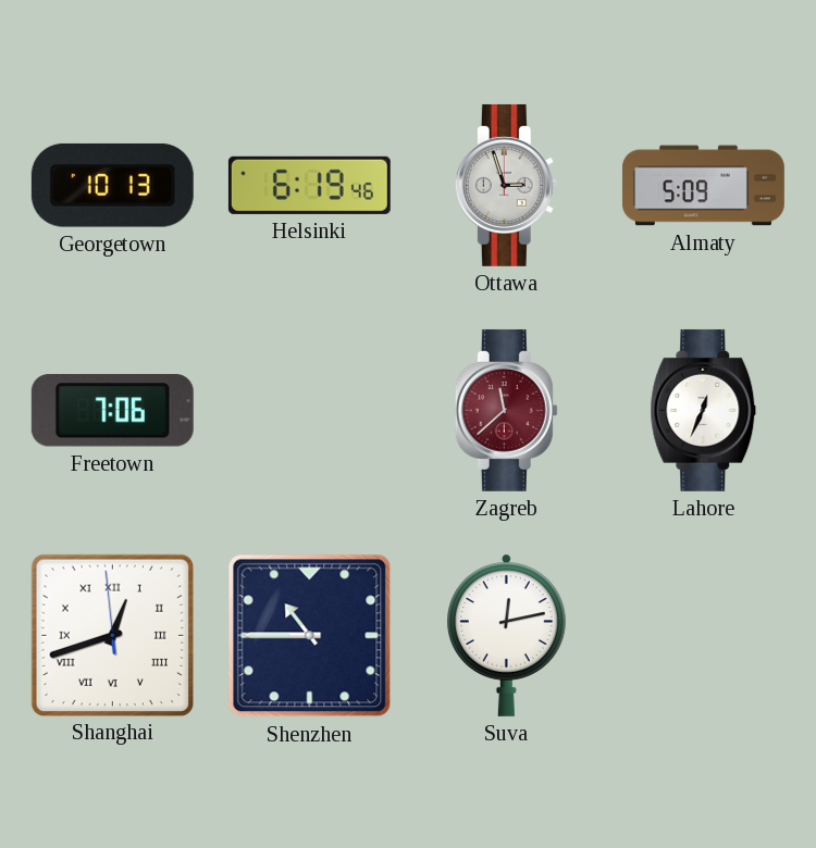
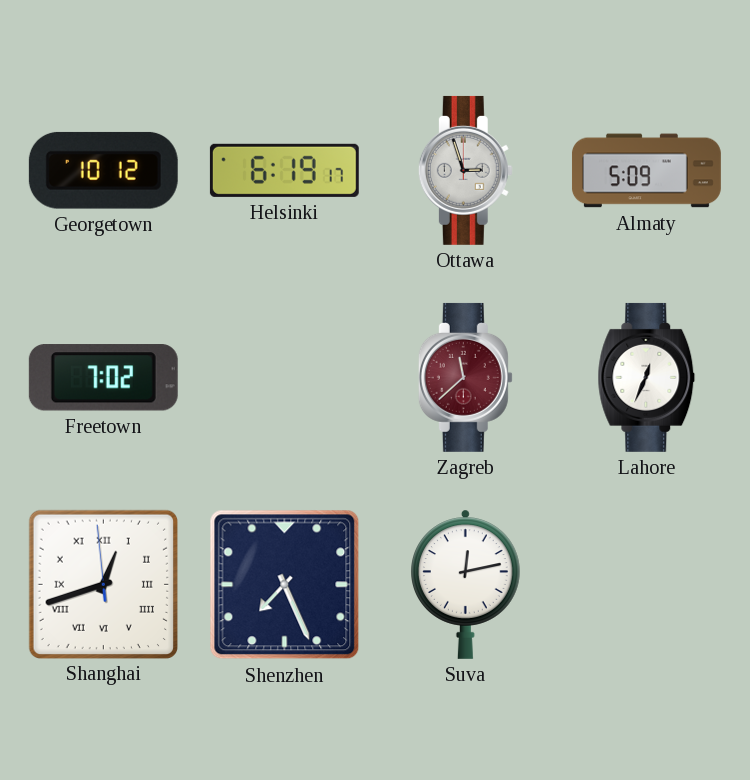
Georgetown: 10:13 -> 10:12 (103, 170)
Helsinki: 6:19:46 -> 6:19:17 (284, 170)
Freetown: 7:06 -> 7:02 (103, 378)
Shenzhen: 10:45 -> 7:26 (285, 585)
